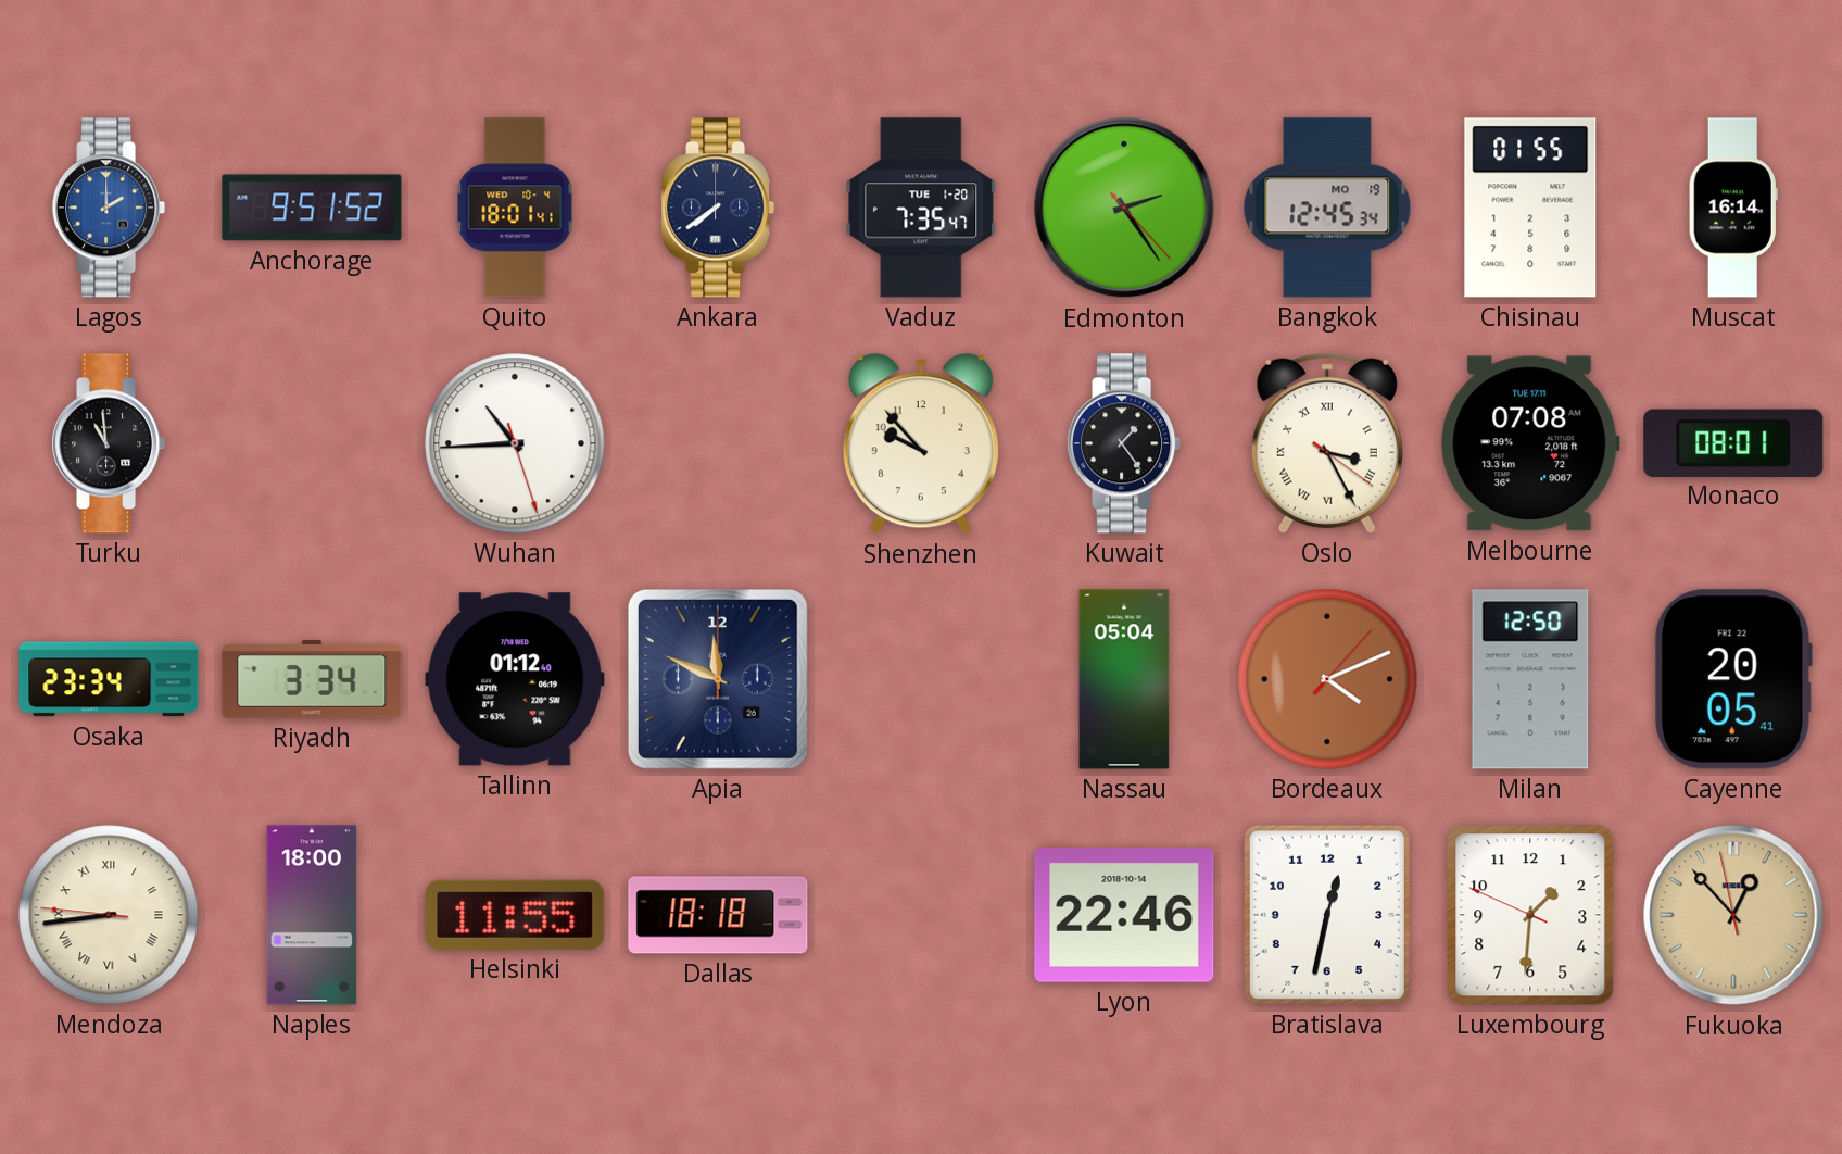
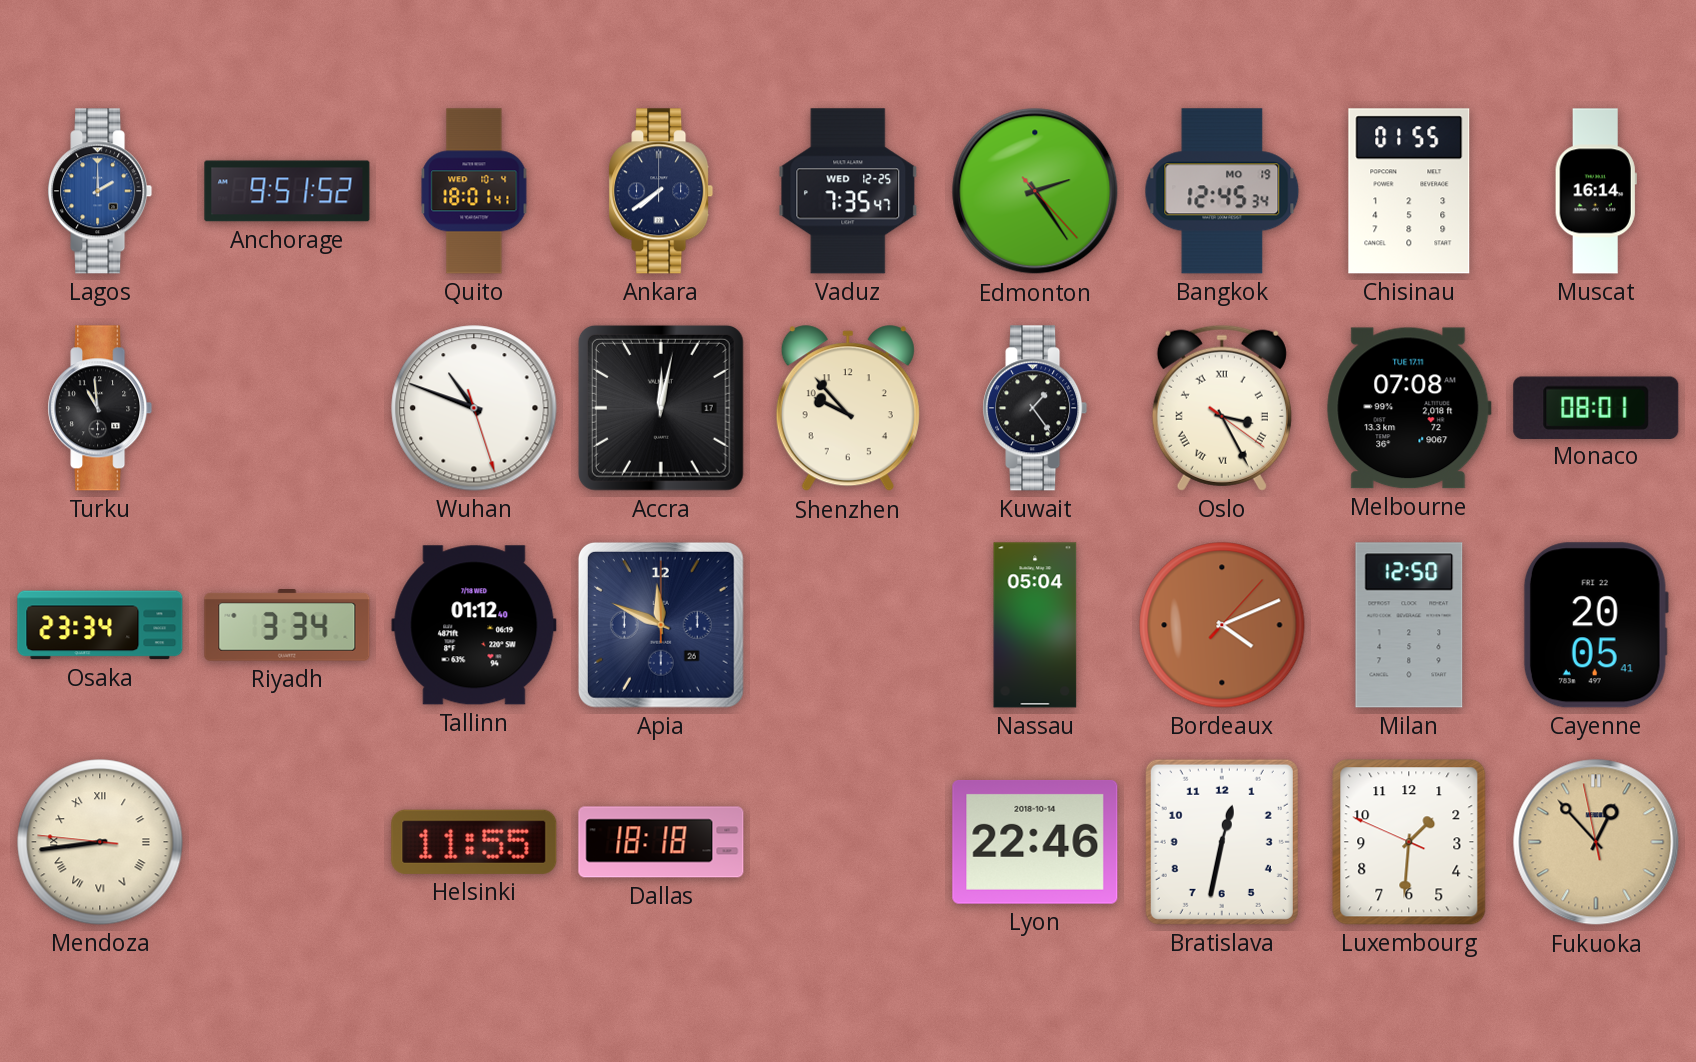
Vaduz date: TUE 1-20 -> WED 12-25 (848, 191)
Wuhan: 10:44 -> 10:48 (474, 408)
Accra: none -> 12:02 (661, 408)
Naples: 18:00 -> none (312, 915)
